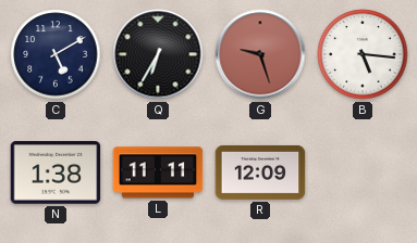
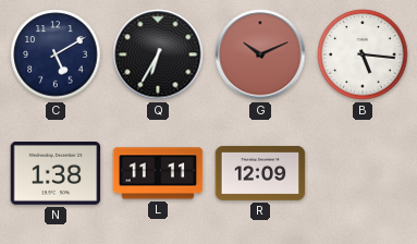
G: 9:27 -> 10:11 (260, 54)
